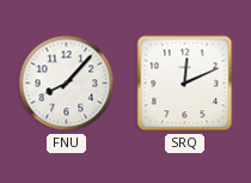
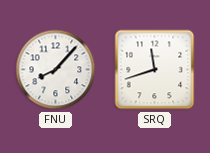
SRQ: 12:11 -> 11:42 (155, 70)
